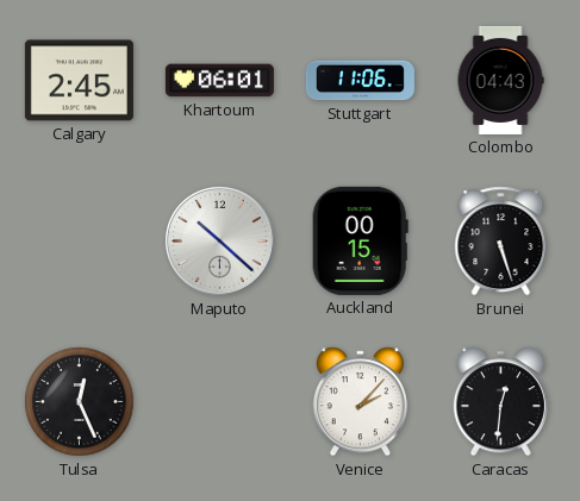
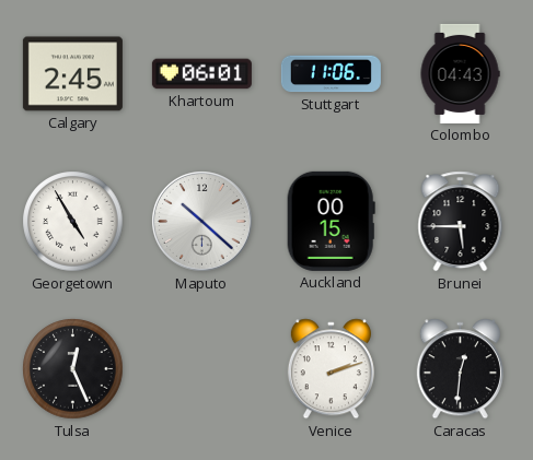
Georgetown: none -> 4:55 (73, 222)
Brunei: 5:27 -> 5:45 (461, 222)
Venice: 2:07 -> 2:12 (331, 369)
